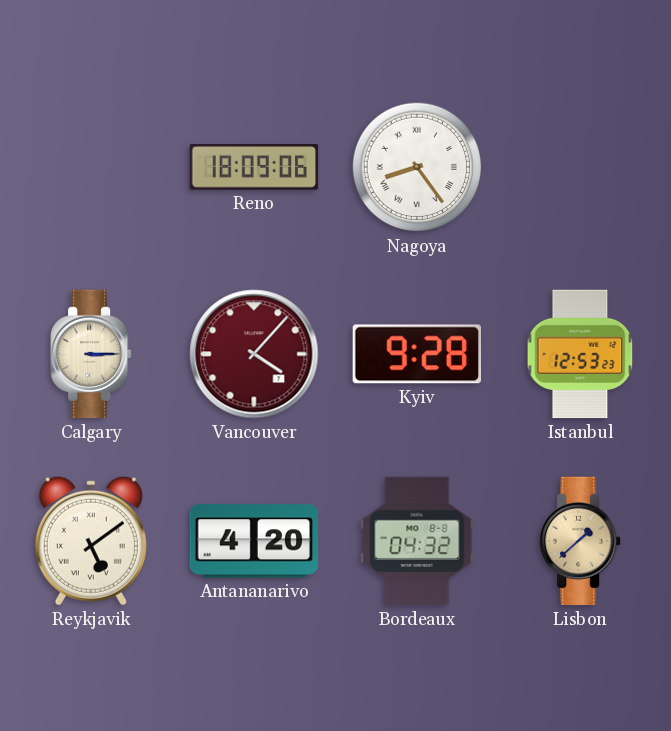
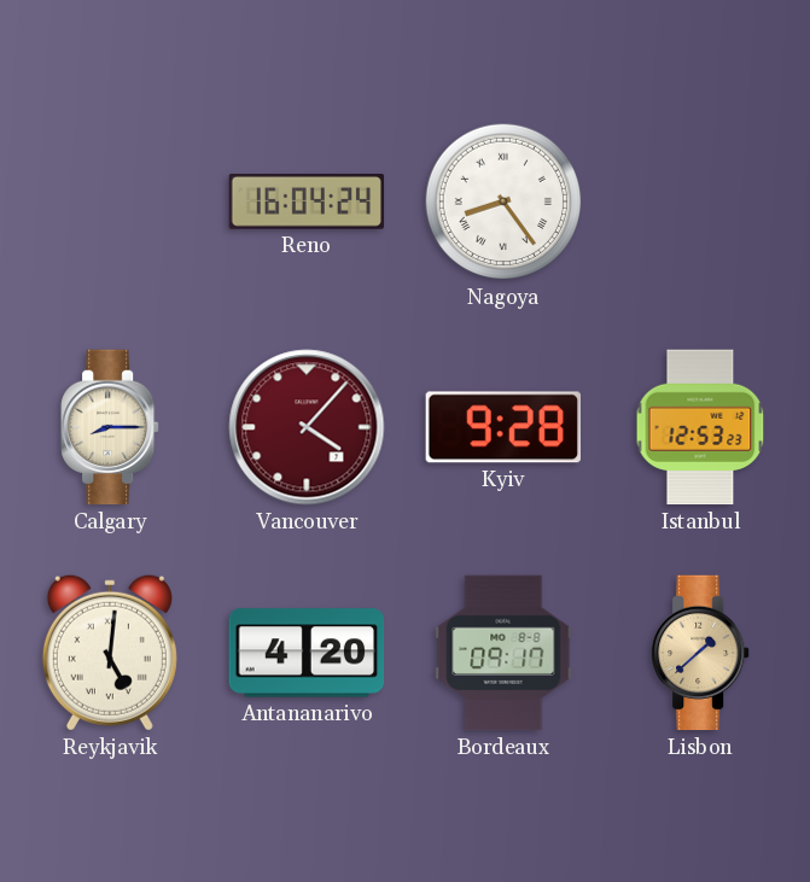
Reno: 18:09 -> 16:04 (307, 203)
Calgary: 3:15 -> 8:15 (110, 427)
Reykjavik: 5:09 -> 5:01 (110, 653)
Bordeaux: 04:32 -> 09:17 (503, 653)
